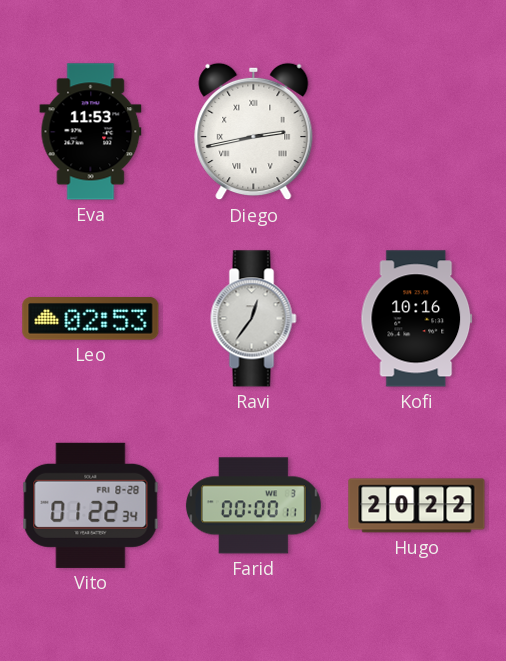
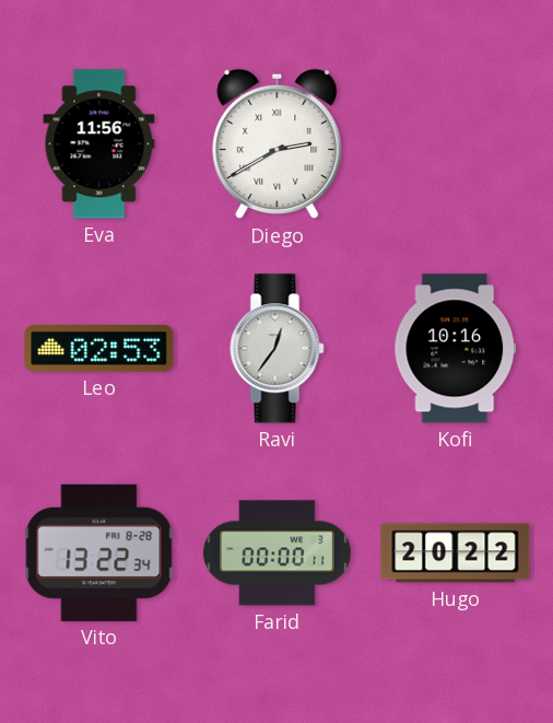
Eva: 11:53 -> 11:56 (99, 144)
Diego: 2:43 -> 2:40 (278, 144)
Vito: 01:22 -> 13:22 (99, 552)
